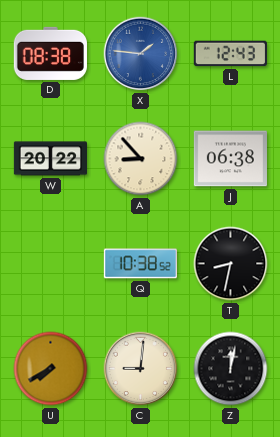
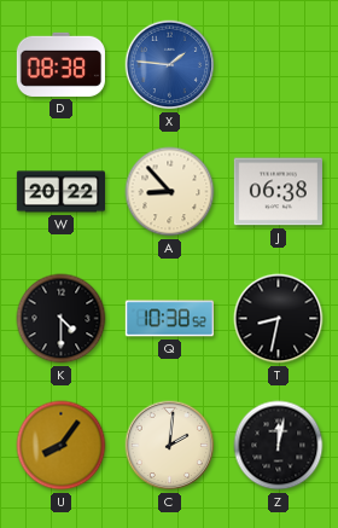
L: 12:43 -> none (230, 54)
K: none -> 4:30 (62, 319)
U: 7:40 -> 8:06 (62, 446)
C: 9:01 -> 2:01 (170, 446)
